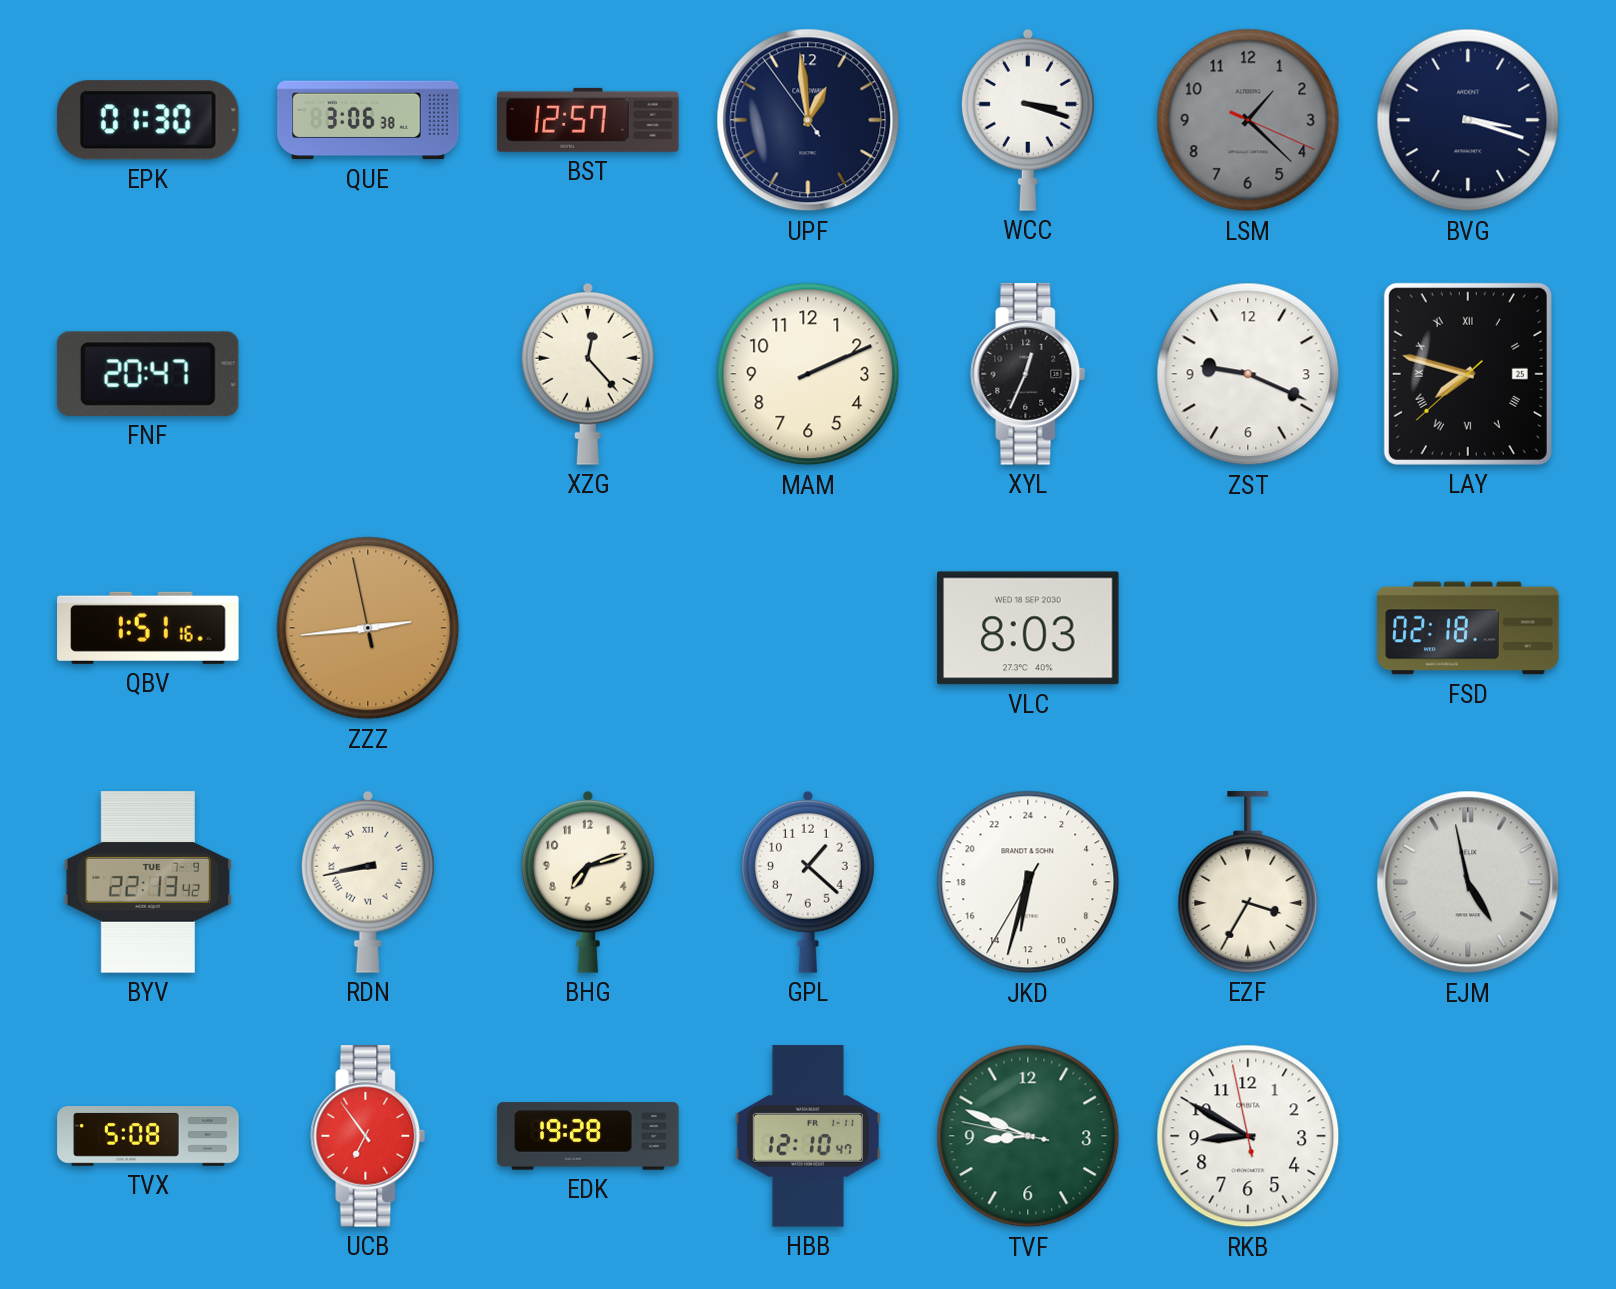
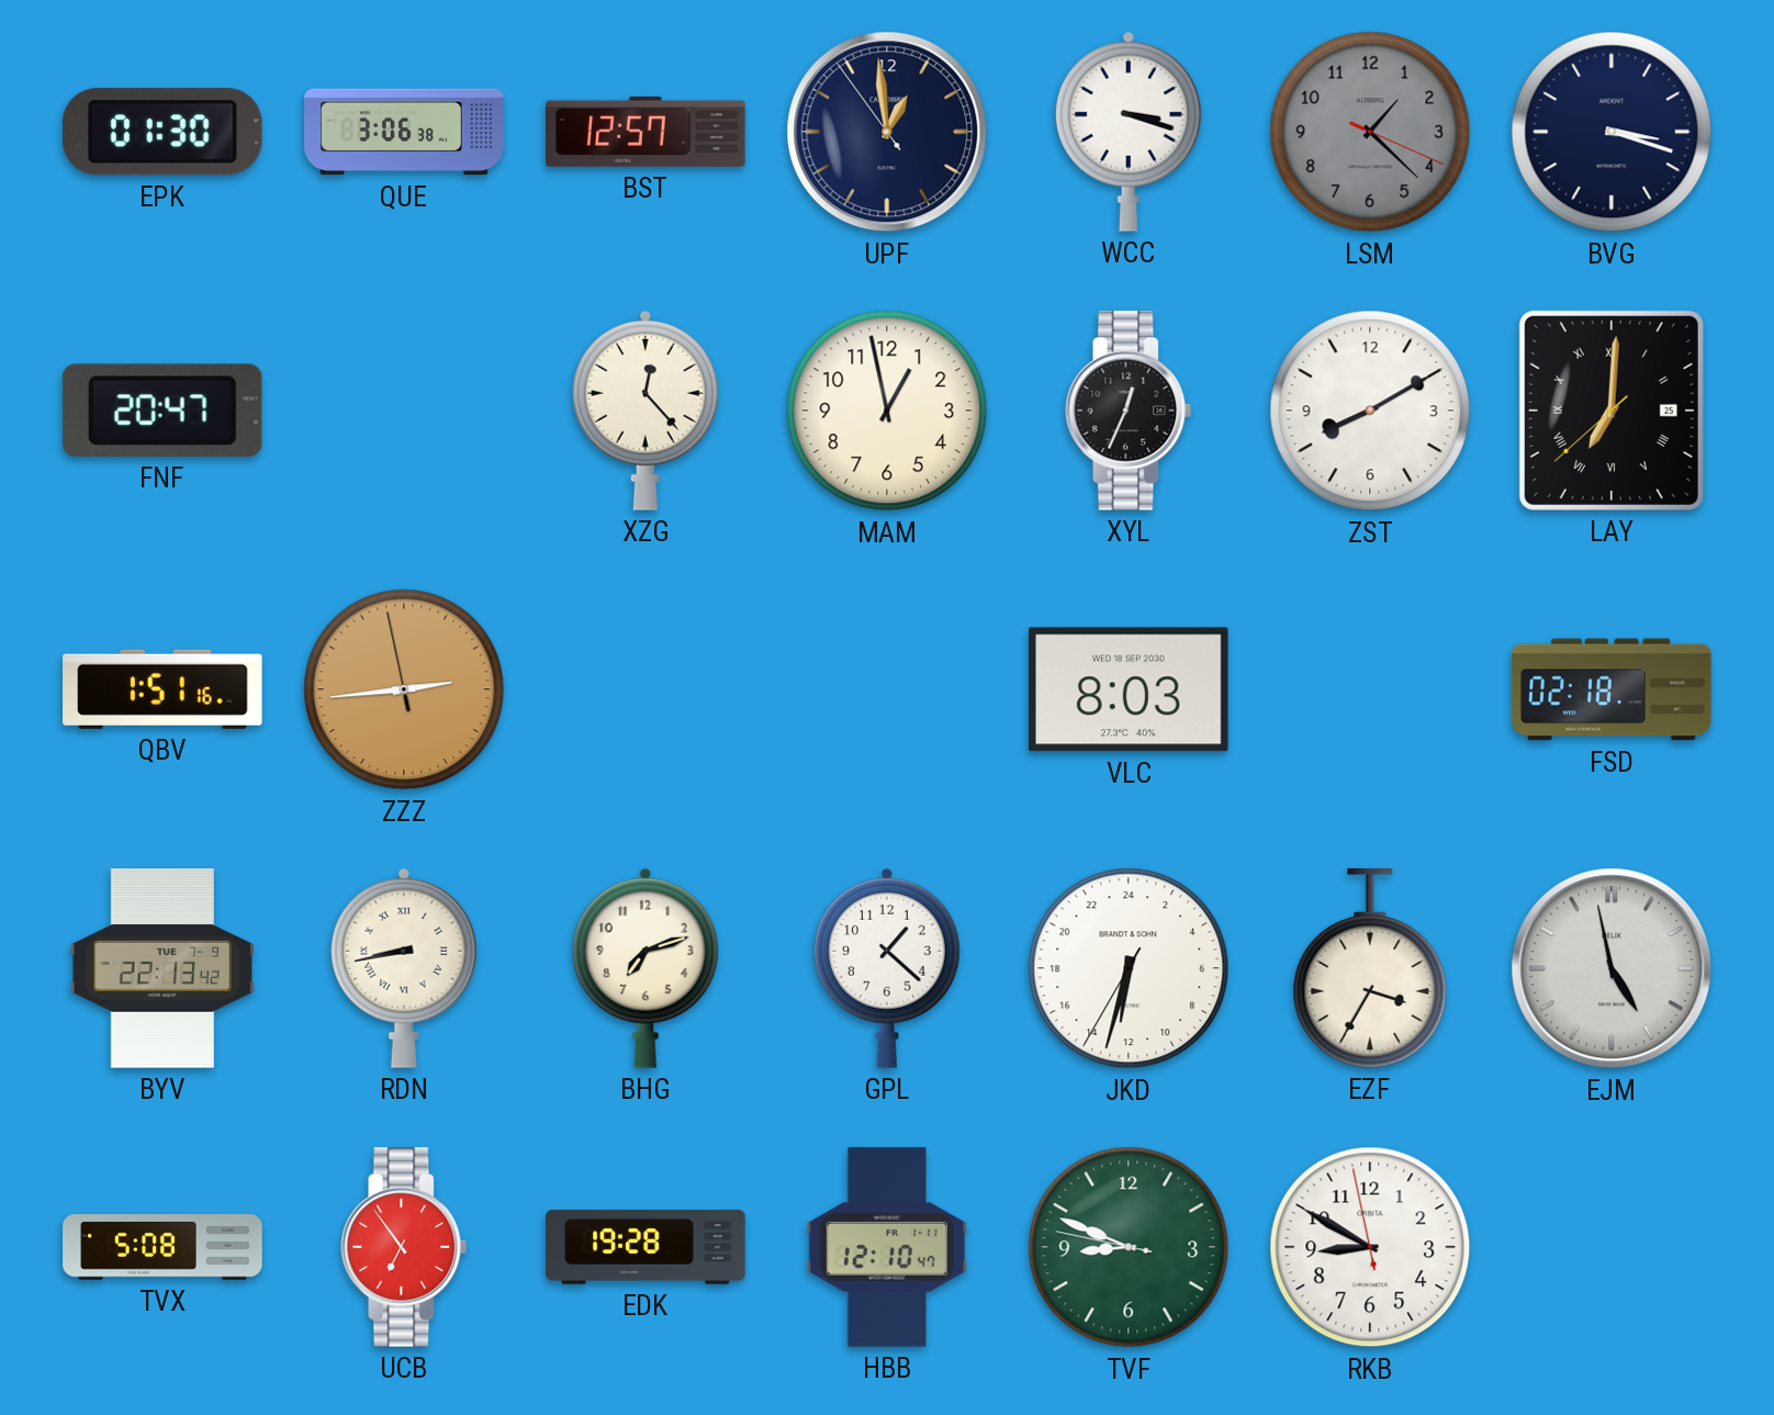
MAM: 2:11 -> 12:58 (887, 411)
ZST: 9:19 -> 8:10 (1370, 411)
LAY: 7:47 -> 7:00 (1612, 411)
